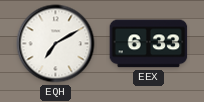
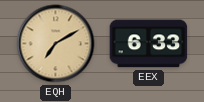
EQH dial: white -> champagne (56, 44)
